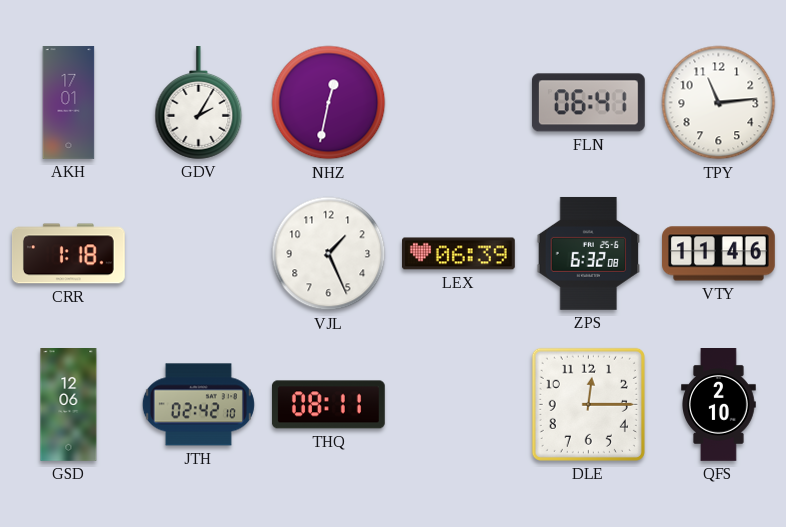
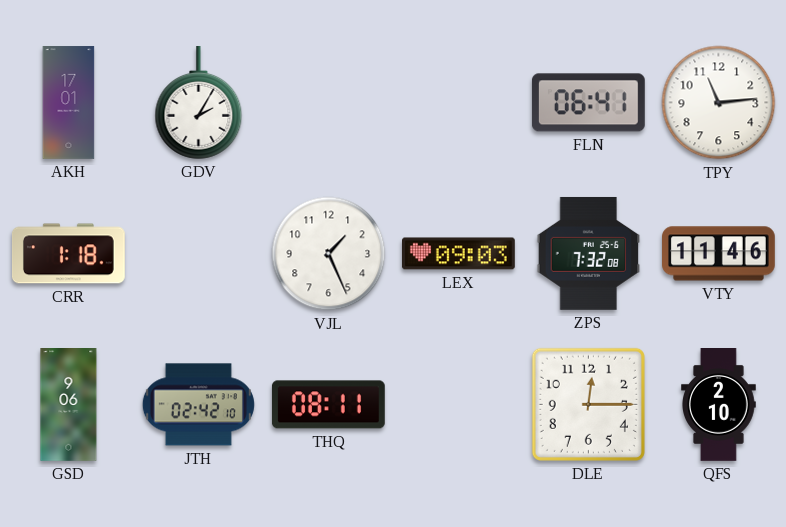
NHZ: 12:32 -> none (329, 103)
LEX: 06:39 -> 09:03 (459, 254)
ZPS: 6:32 -> 7:32 (589, 253)
GSD: 12:06 -> 9:06 (69, 405)
